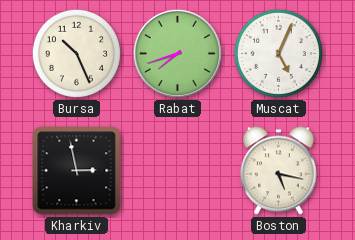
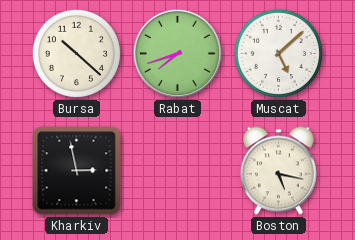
Bursa: 10:26 -> 10:22 (76, 53)
Muscat: 5:04 -> 5:08 (278, 53)
